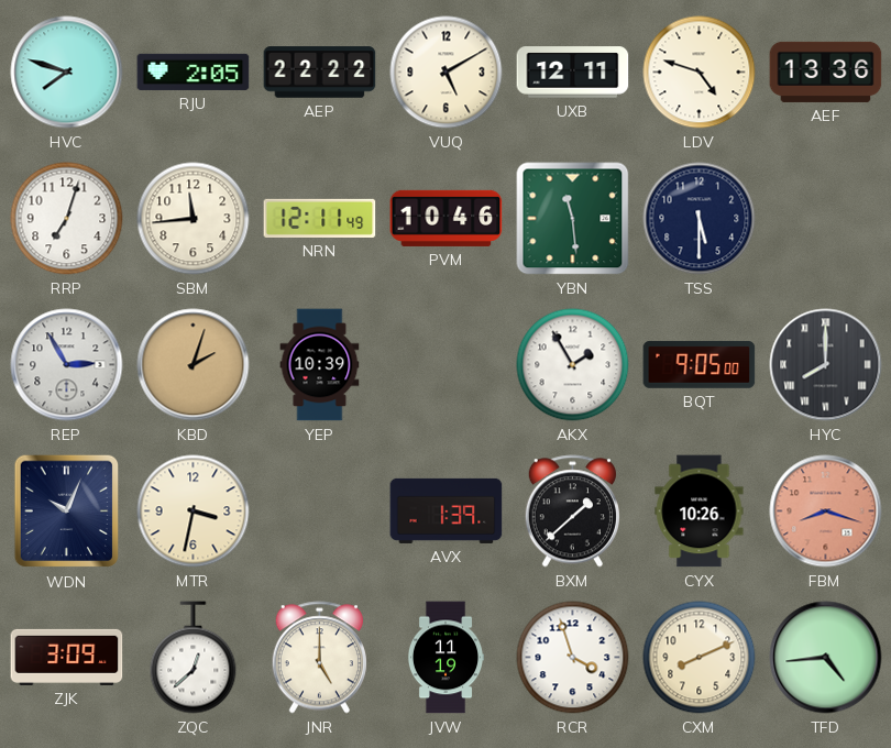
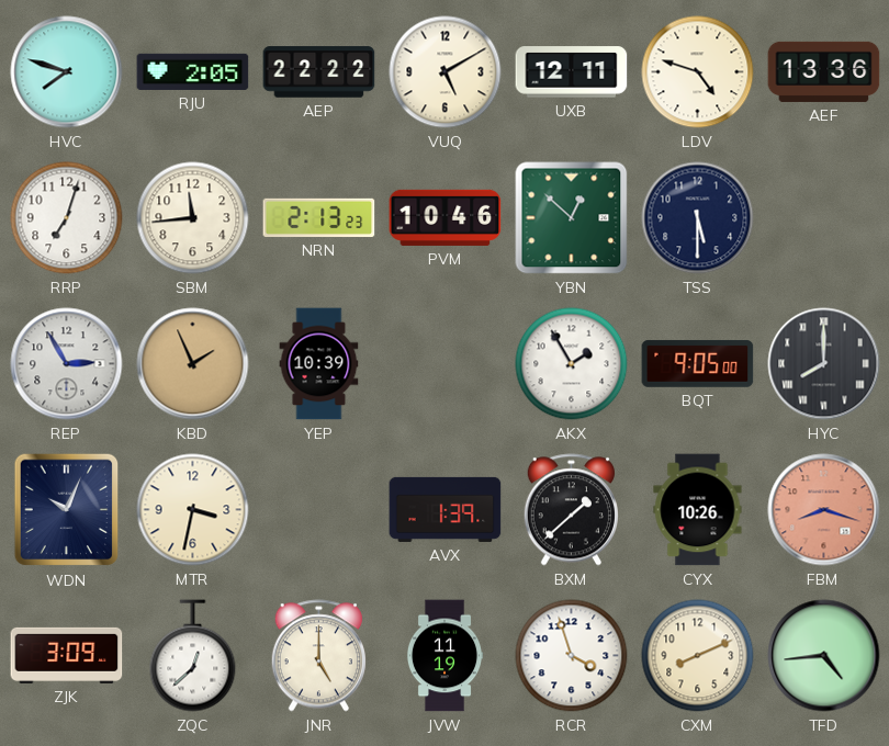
NRN: 12:11 -> 2:13 (319, 217)
YBN: 11:29 -> 12:52 (572, 218)
KBD: 2:03 -> 1:56 (193, 364)
